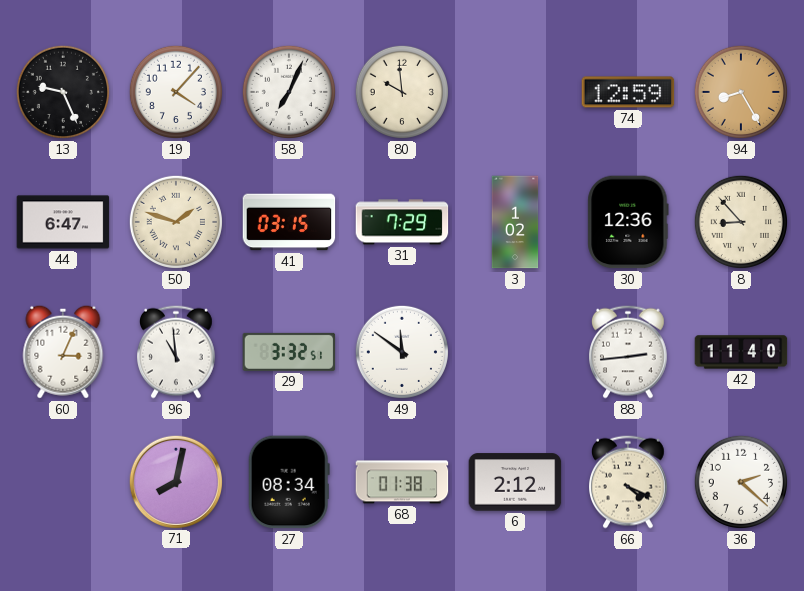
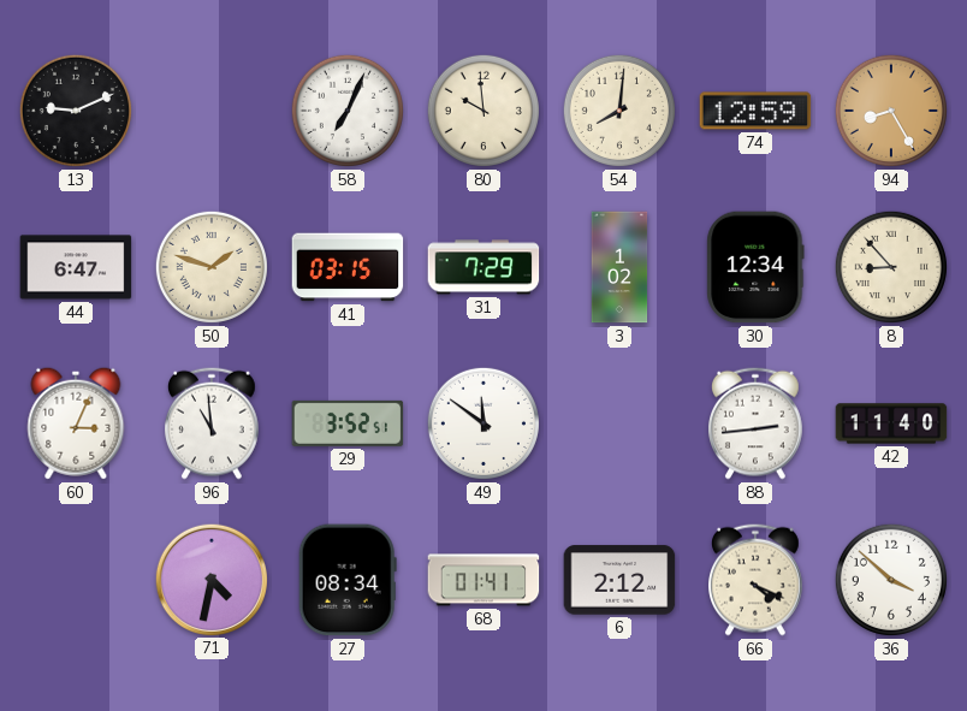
13: 9:26 -> 9:11 (76, 111)
19: 4:07 -> none (176, 92)
54: none -> 8:01 (619, 111)
30: 12:36 -> 12:34 (755, 267)
29: 3:32 -> 3:52 (348, 423)
71: 8:02 -> 4:32 (210, 579)
68: 01:38 -> 01:41 (483, 580)
36: 2:22 -> 3:52 (891, 580)
